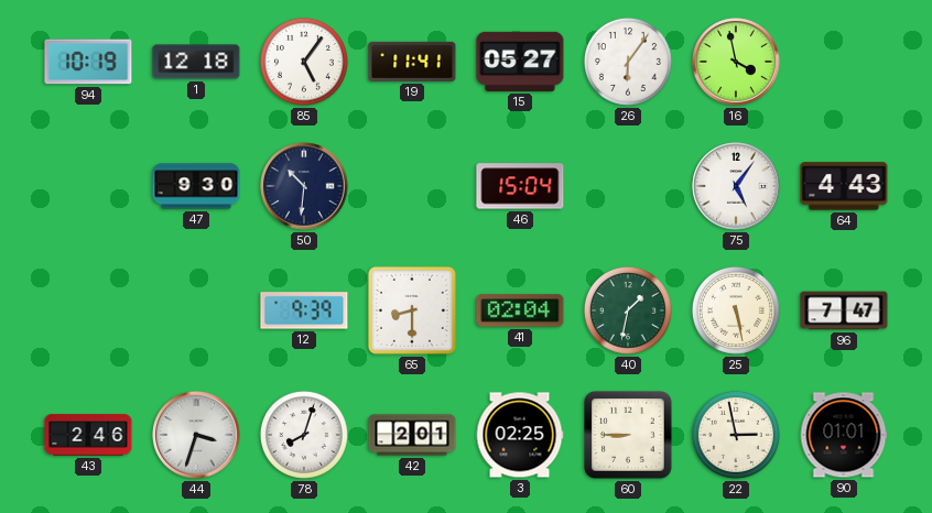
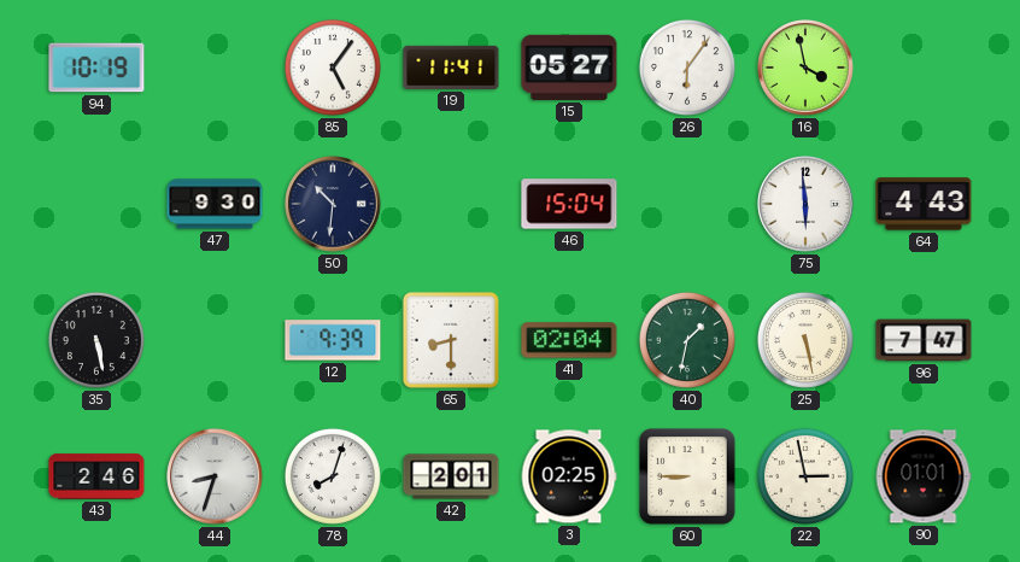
1: 12:18 -> none (196, 62)
75: 5:06 -> 5:59 (805, 204)
35: none -> 5:28 (96, 340)
44: 3:33 -> 8:33 (215, 476)
